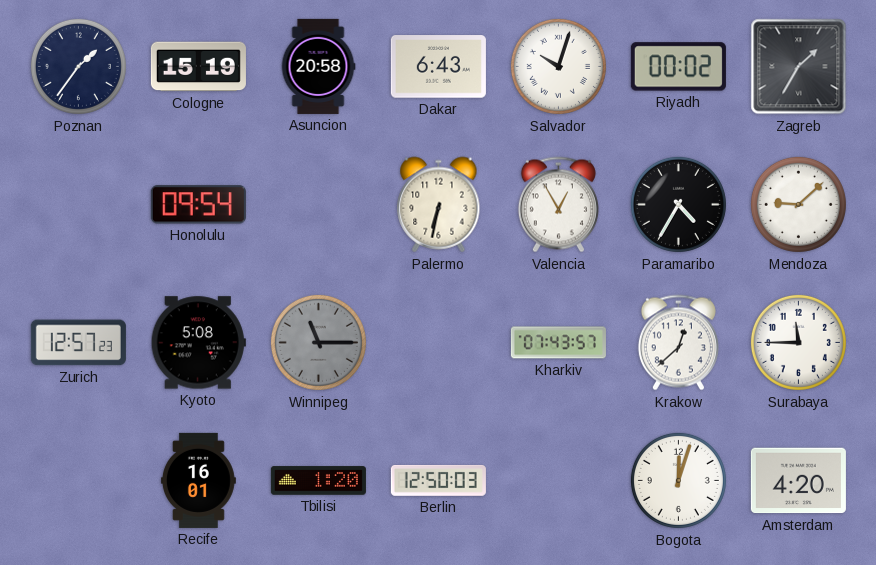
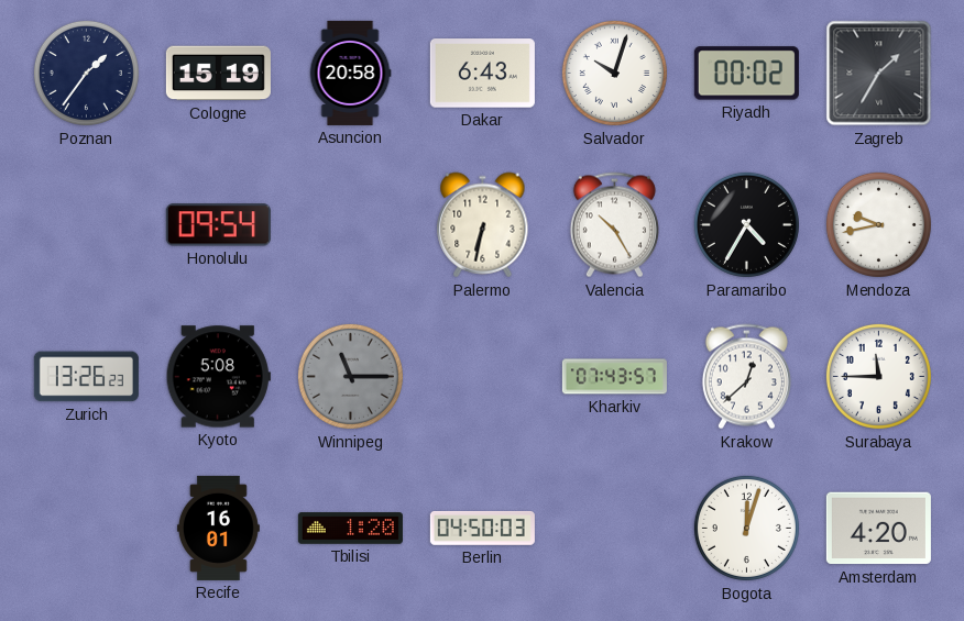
Valencia: 12:55 -> 10:25 (614, 225)
Mendoza: 9:08 -> 9:43 (878, 224)
Zurich: 12:57 -> 13:26 (86, 377)
Berlin: 12:50 -> 04:50 (482, 528)
